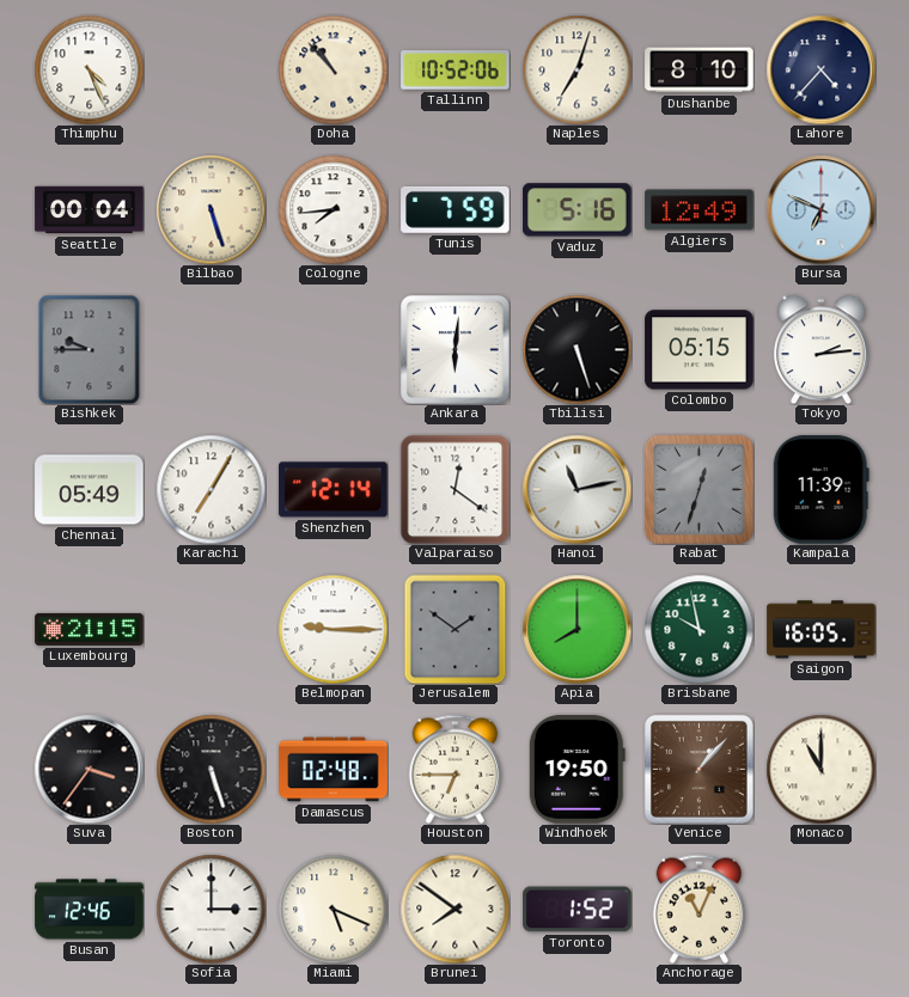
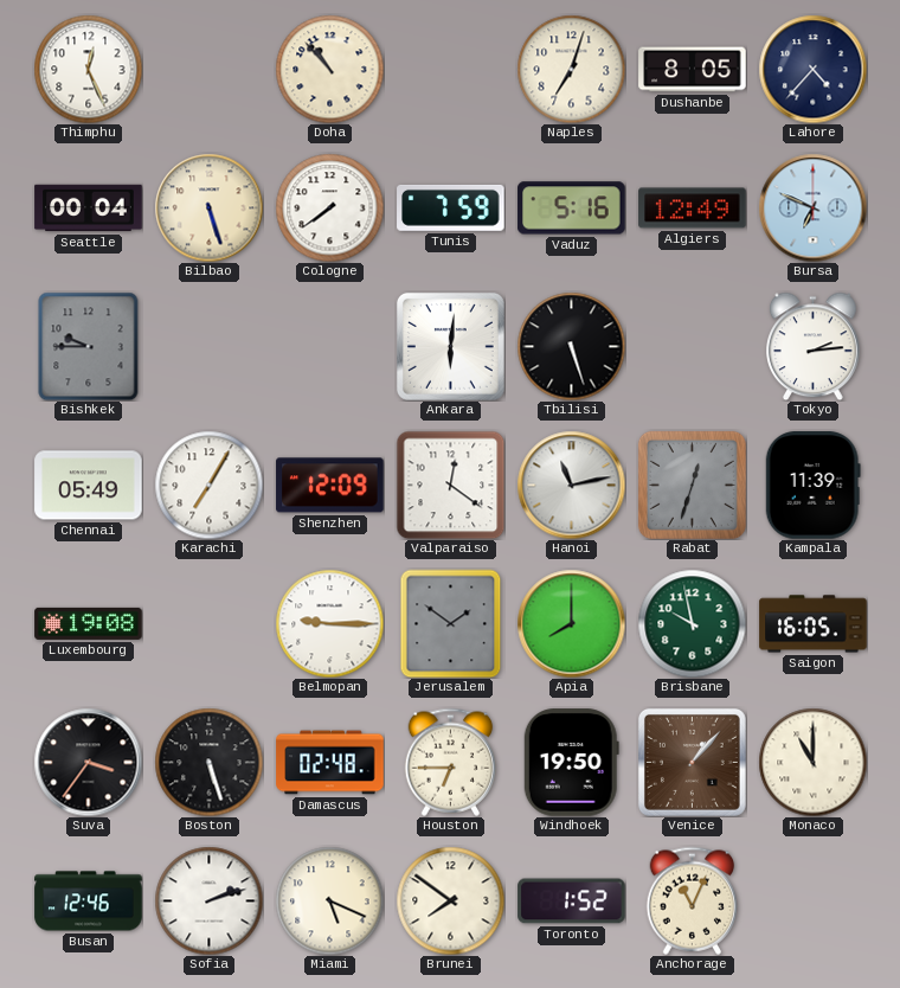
Thimphu: 4:26 -> 12:26 (88, 69)
Tallinn: 10:52 -> none (456, 71)
Dushanbe: 8:10 -> 8:05 (693, 70)
Cologne: 7:44 -> 7:39 (329, 207)
Colombo: 05:15 -> none (700, 350)
Shenzhen: 12:14 -> 12:09 (330, 486)
Luxembourg: 21:15 -> 19:08 (89, 623)
Sofia: 3:00 -> 2:12 (208, 900)
